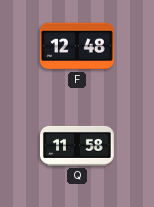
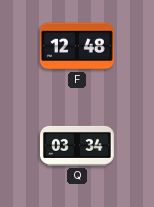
Q: 11:58 -> 03:34 (78, 146)
